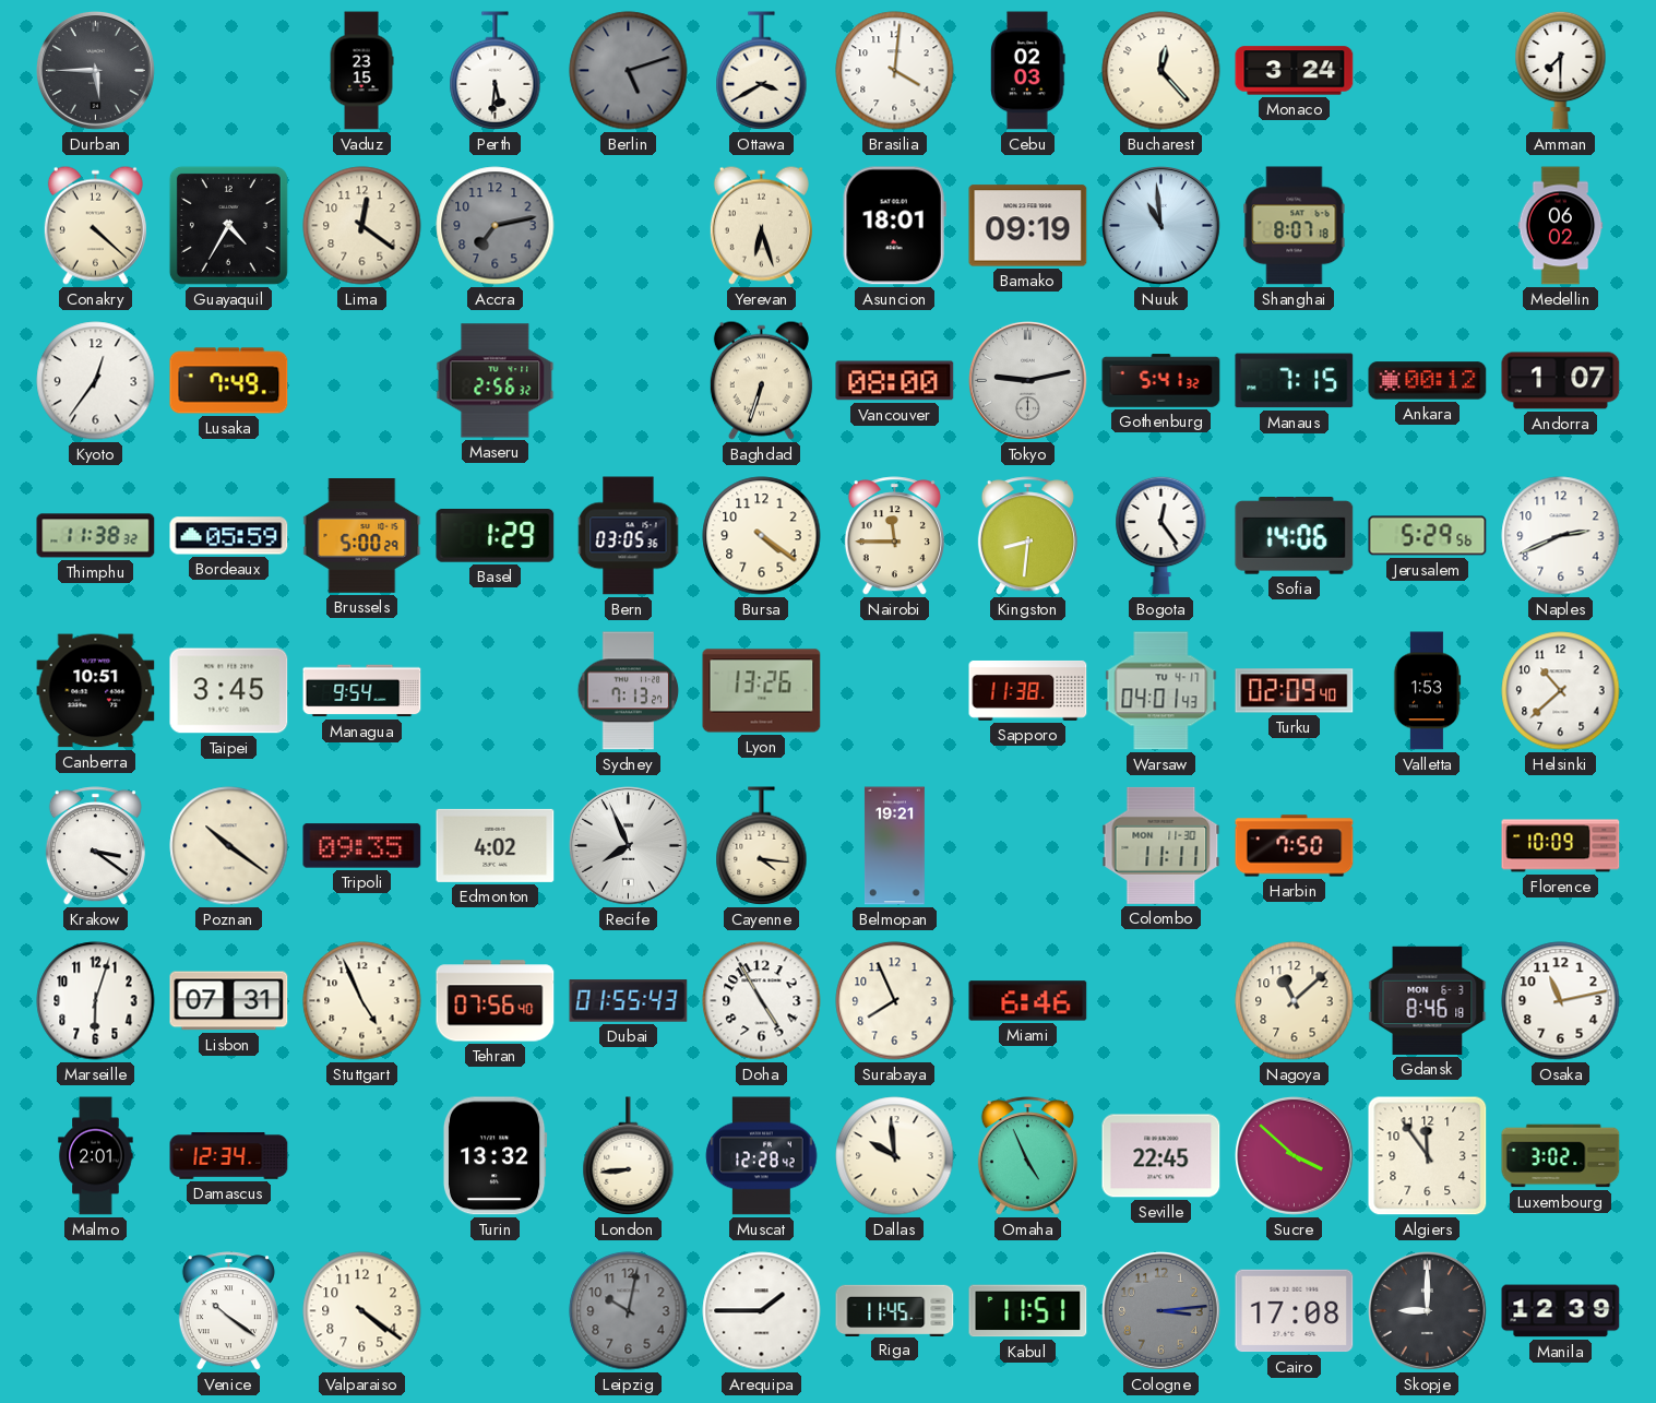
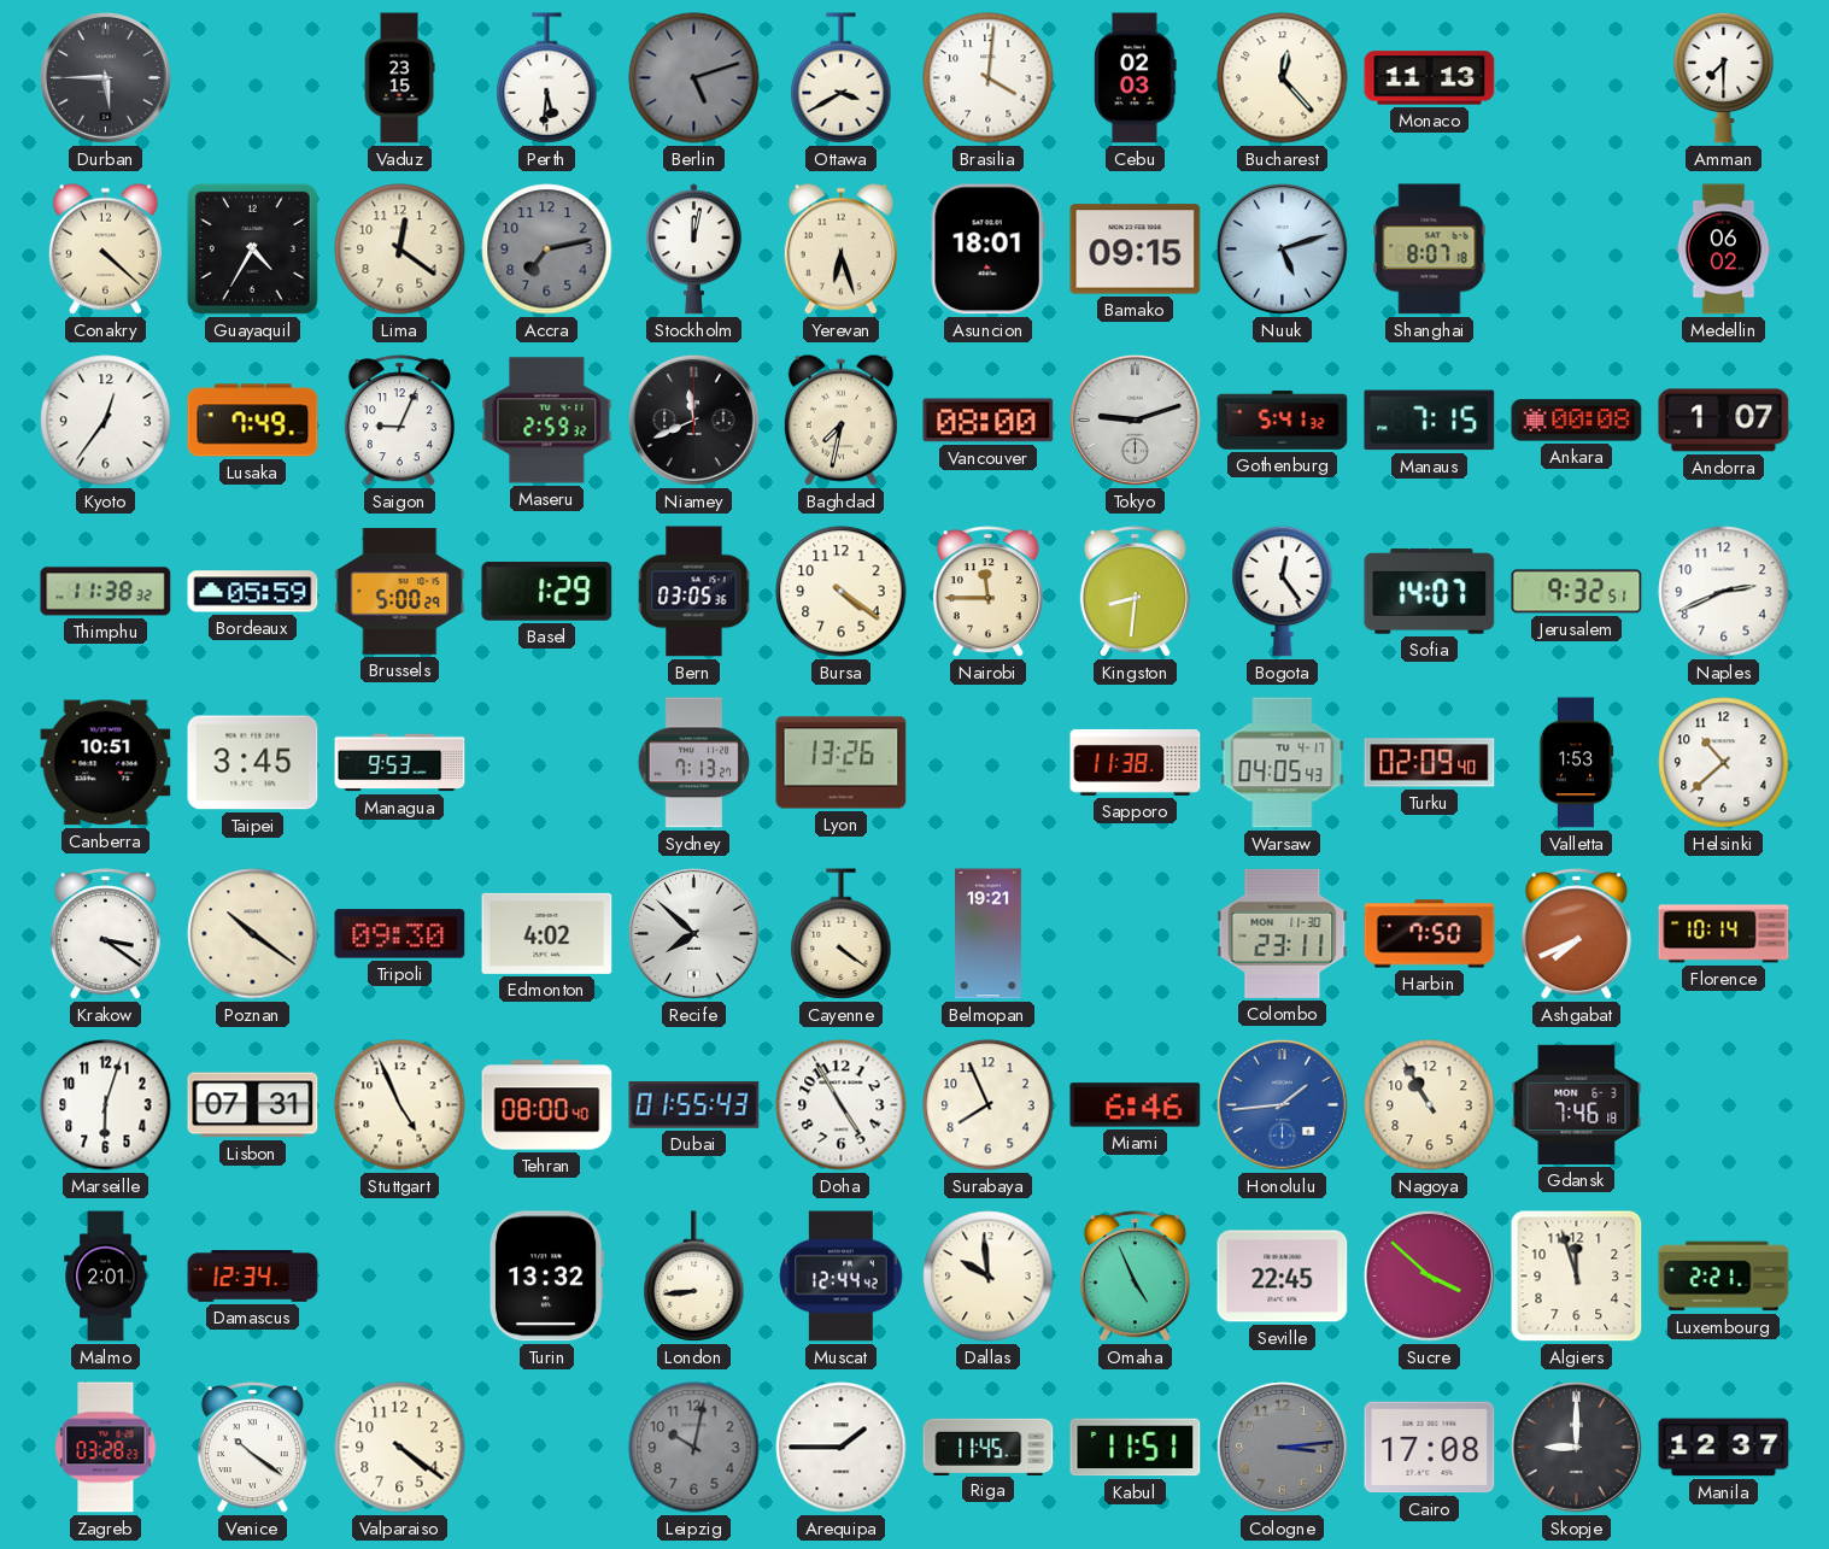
Monaco: 3:24 -> 11:13 (1430, 78)
Stockholm: none -> 12:02 (693, 250)
Bamako: 09:19 -> 09:15 (1136, 250)
Nuuk: 10:59 -> 5:12 (1282, 248)
Saigon: none -> 9:04 (399, 421)
Maseru: 2:56 -> 2:59 (547, 421)
Niamey: none -> 11:41 (693, 419)
Baghdad: 6:33 -> 7:32 (840, 419)
Tokyo: 9:13 -> 9:12 (1135, 419)
Ankara: 00:12 -> 00:08 (1577, 421)
Sofia: 14:06 -> 14:07 (1430, 592)
Jerusalem: 5:29 -> 9:32 (1577, 592)
Managua: 9:54 -> 9:53 (400, 763)
Warsaw: 04:01 -> 04:05 (1283, 763)
Tripoli: 09:35 -> 09:30 (400, 934)
Recife: 7:56 -> 7:52 (693, 933)
Cayenne: 4:16 -> 4:21 (842, 934)
Colombo: 11:11 -> 23:11 (1283, 933)
Ashgabat: none -> 7:41 (1576, 934)
Florence: 10:09 -> 10:14 (1724, 934)
Tehran: 07:56 -> 08:00 (547, 1105)
Honolulu: none -> 1:44 (1282, 1104)
Nagoya: 11:08 -> 10:55 (1430, 1105)
Gdansk: 8:46 -> 7:46 (1577, 1104)
Osaka: 11:13 -> none (1561, 1001)
Muscat: 12:28 -> 12:44 (842, 1277)
Algiers: 11:54 -> 11:57 (1577, 1277)
Luxembourg: 3:02 -> 2:21 (1724, 1277)
Zagreb: none -> 03:28 (106, 1448)
Manila: 12:39 -> 12:37 (1724, 1448)
